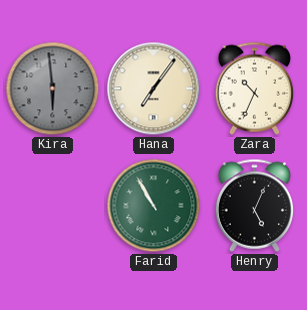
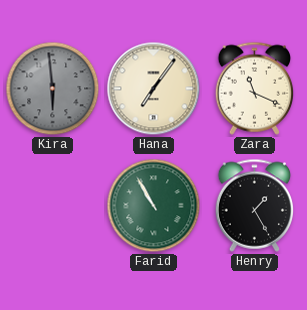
Zara: 10:34 -> 11:19 (254, 88)
Henry: 5:04 -> 1:25 (254, 205)
